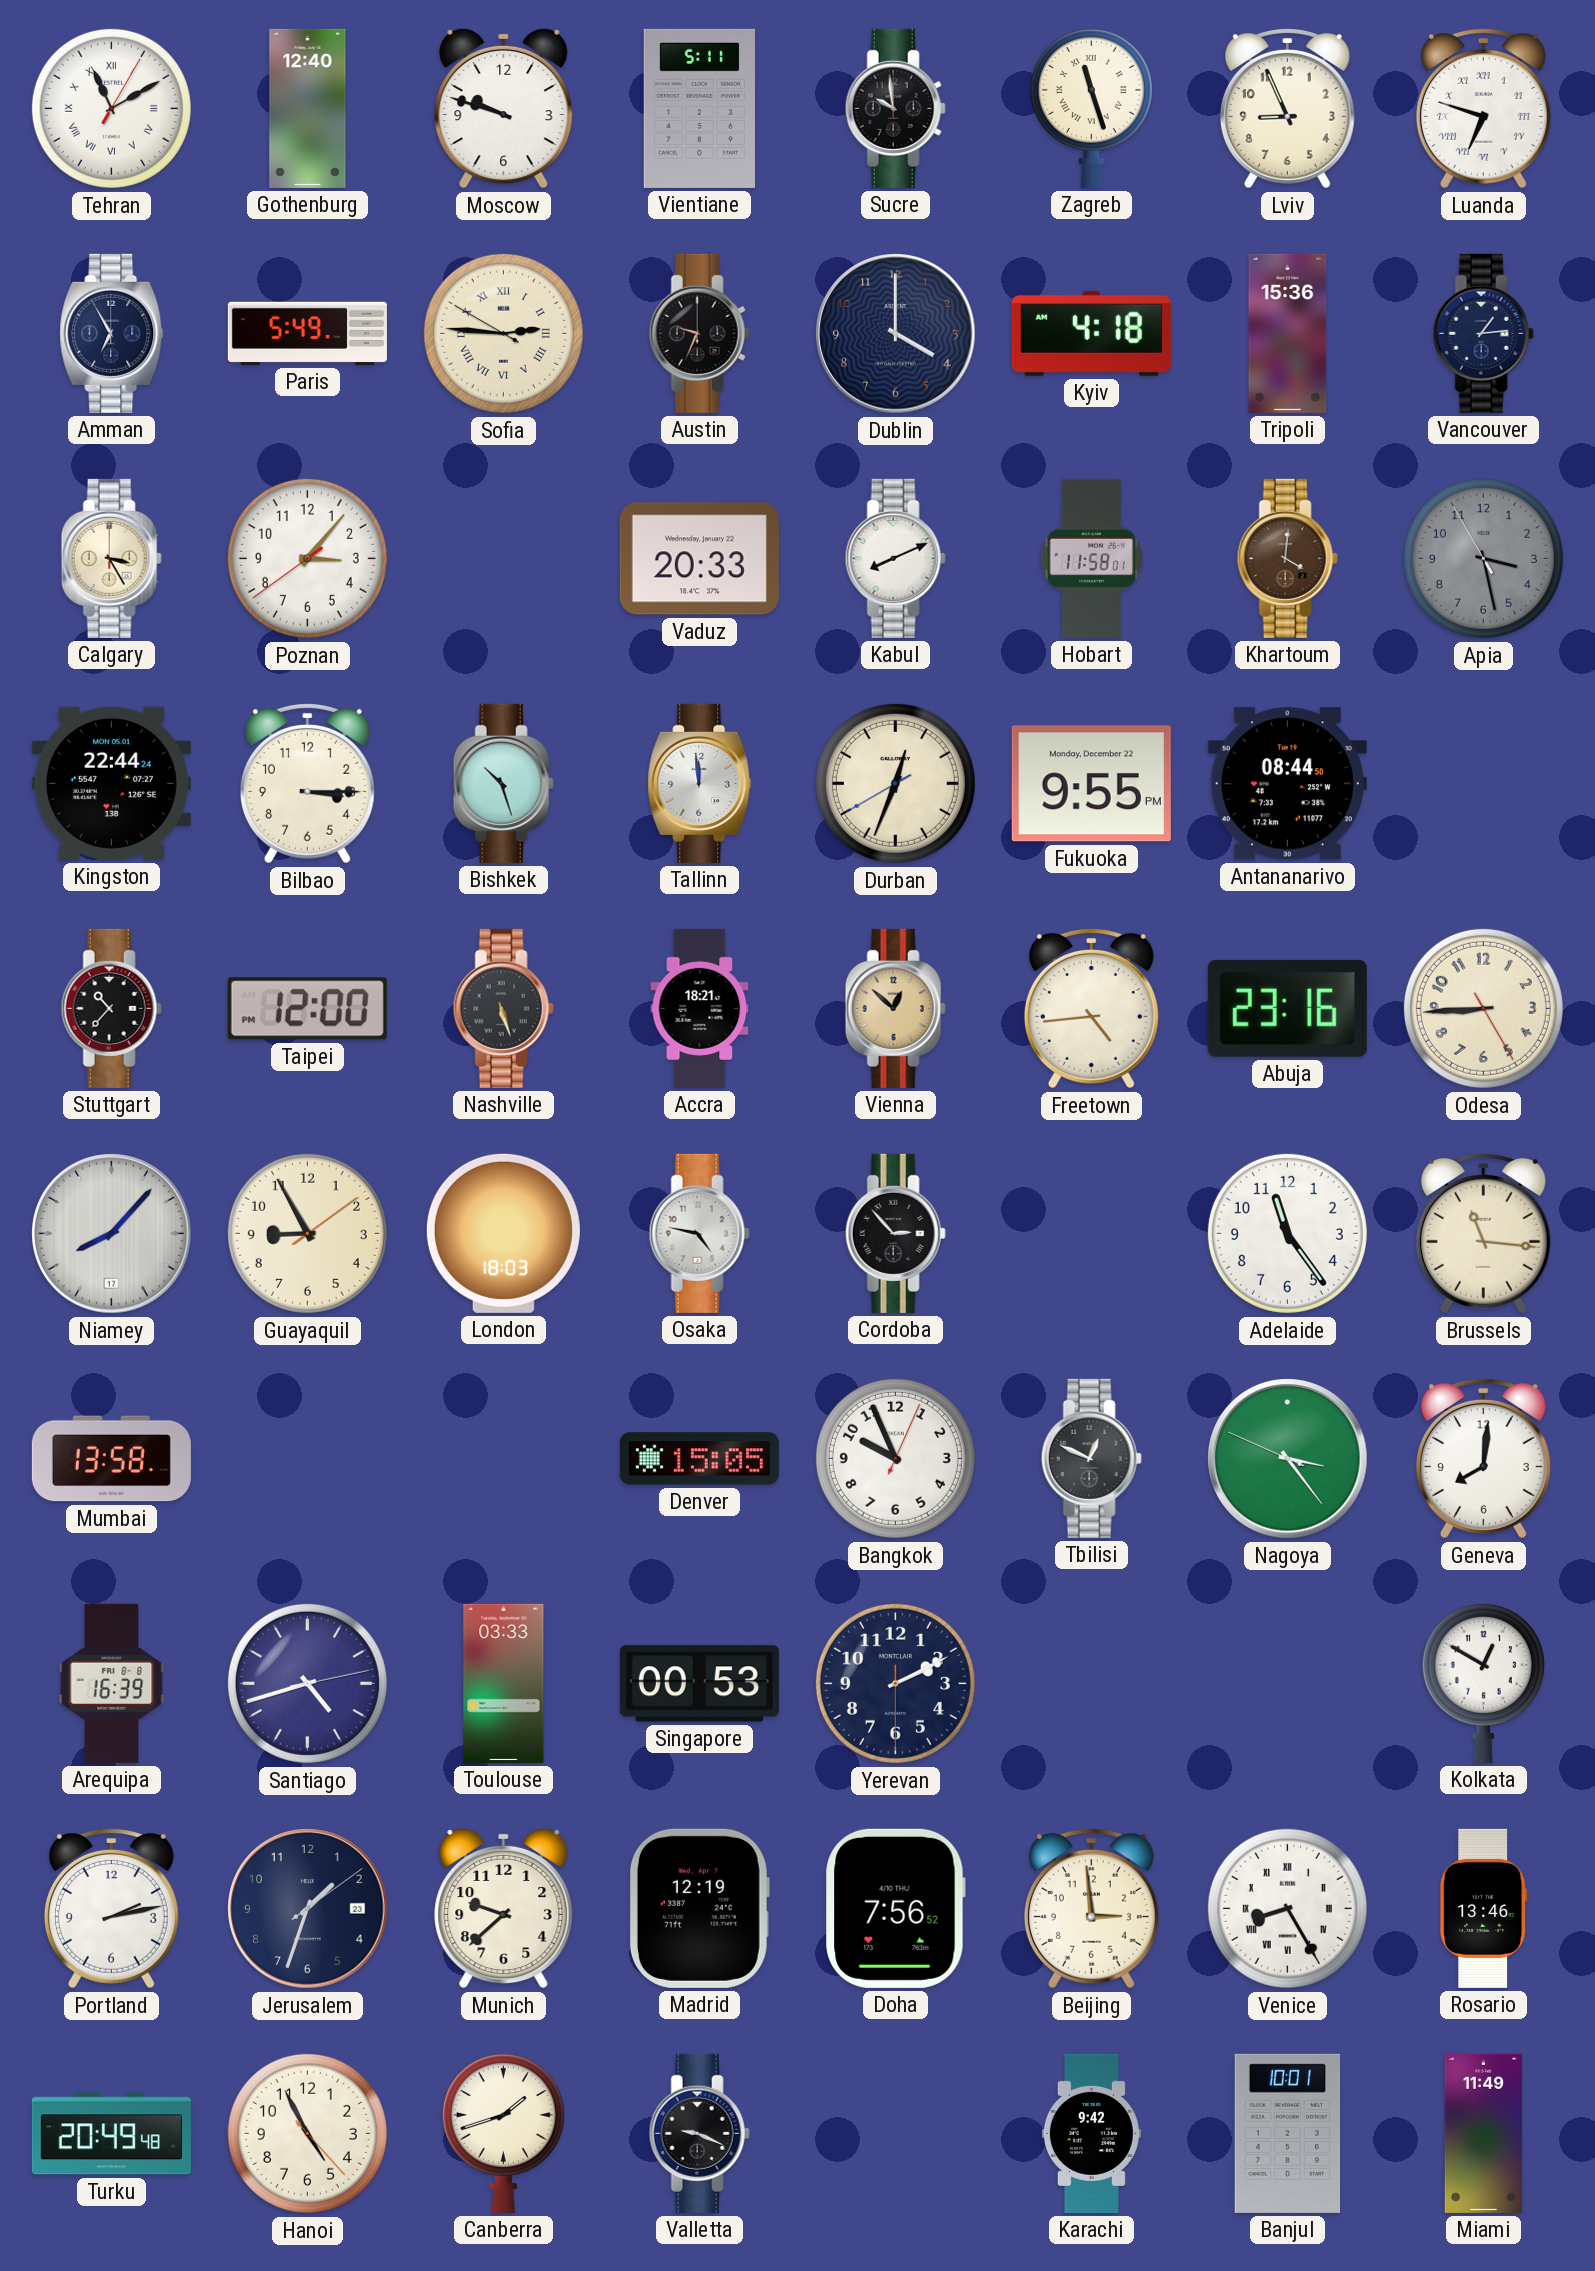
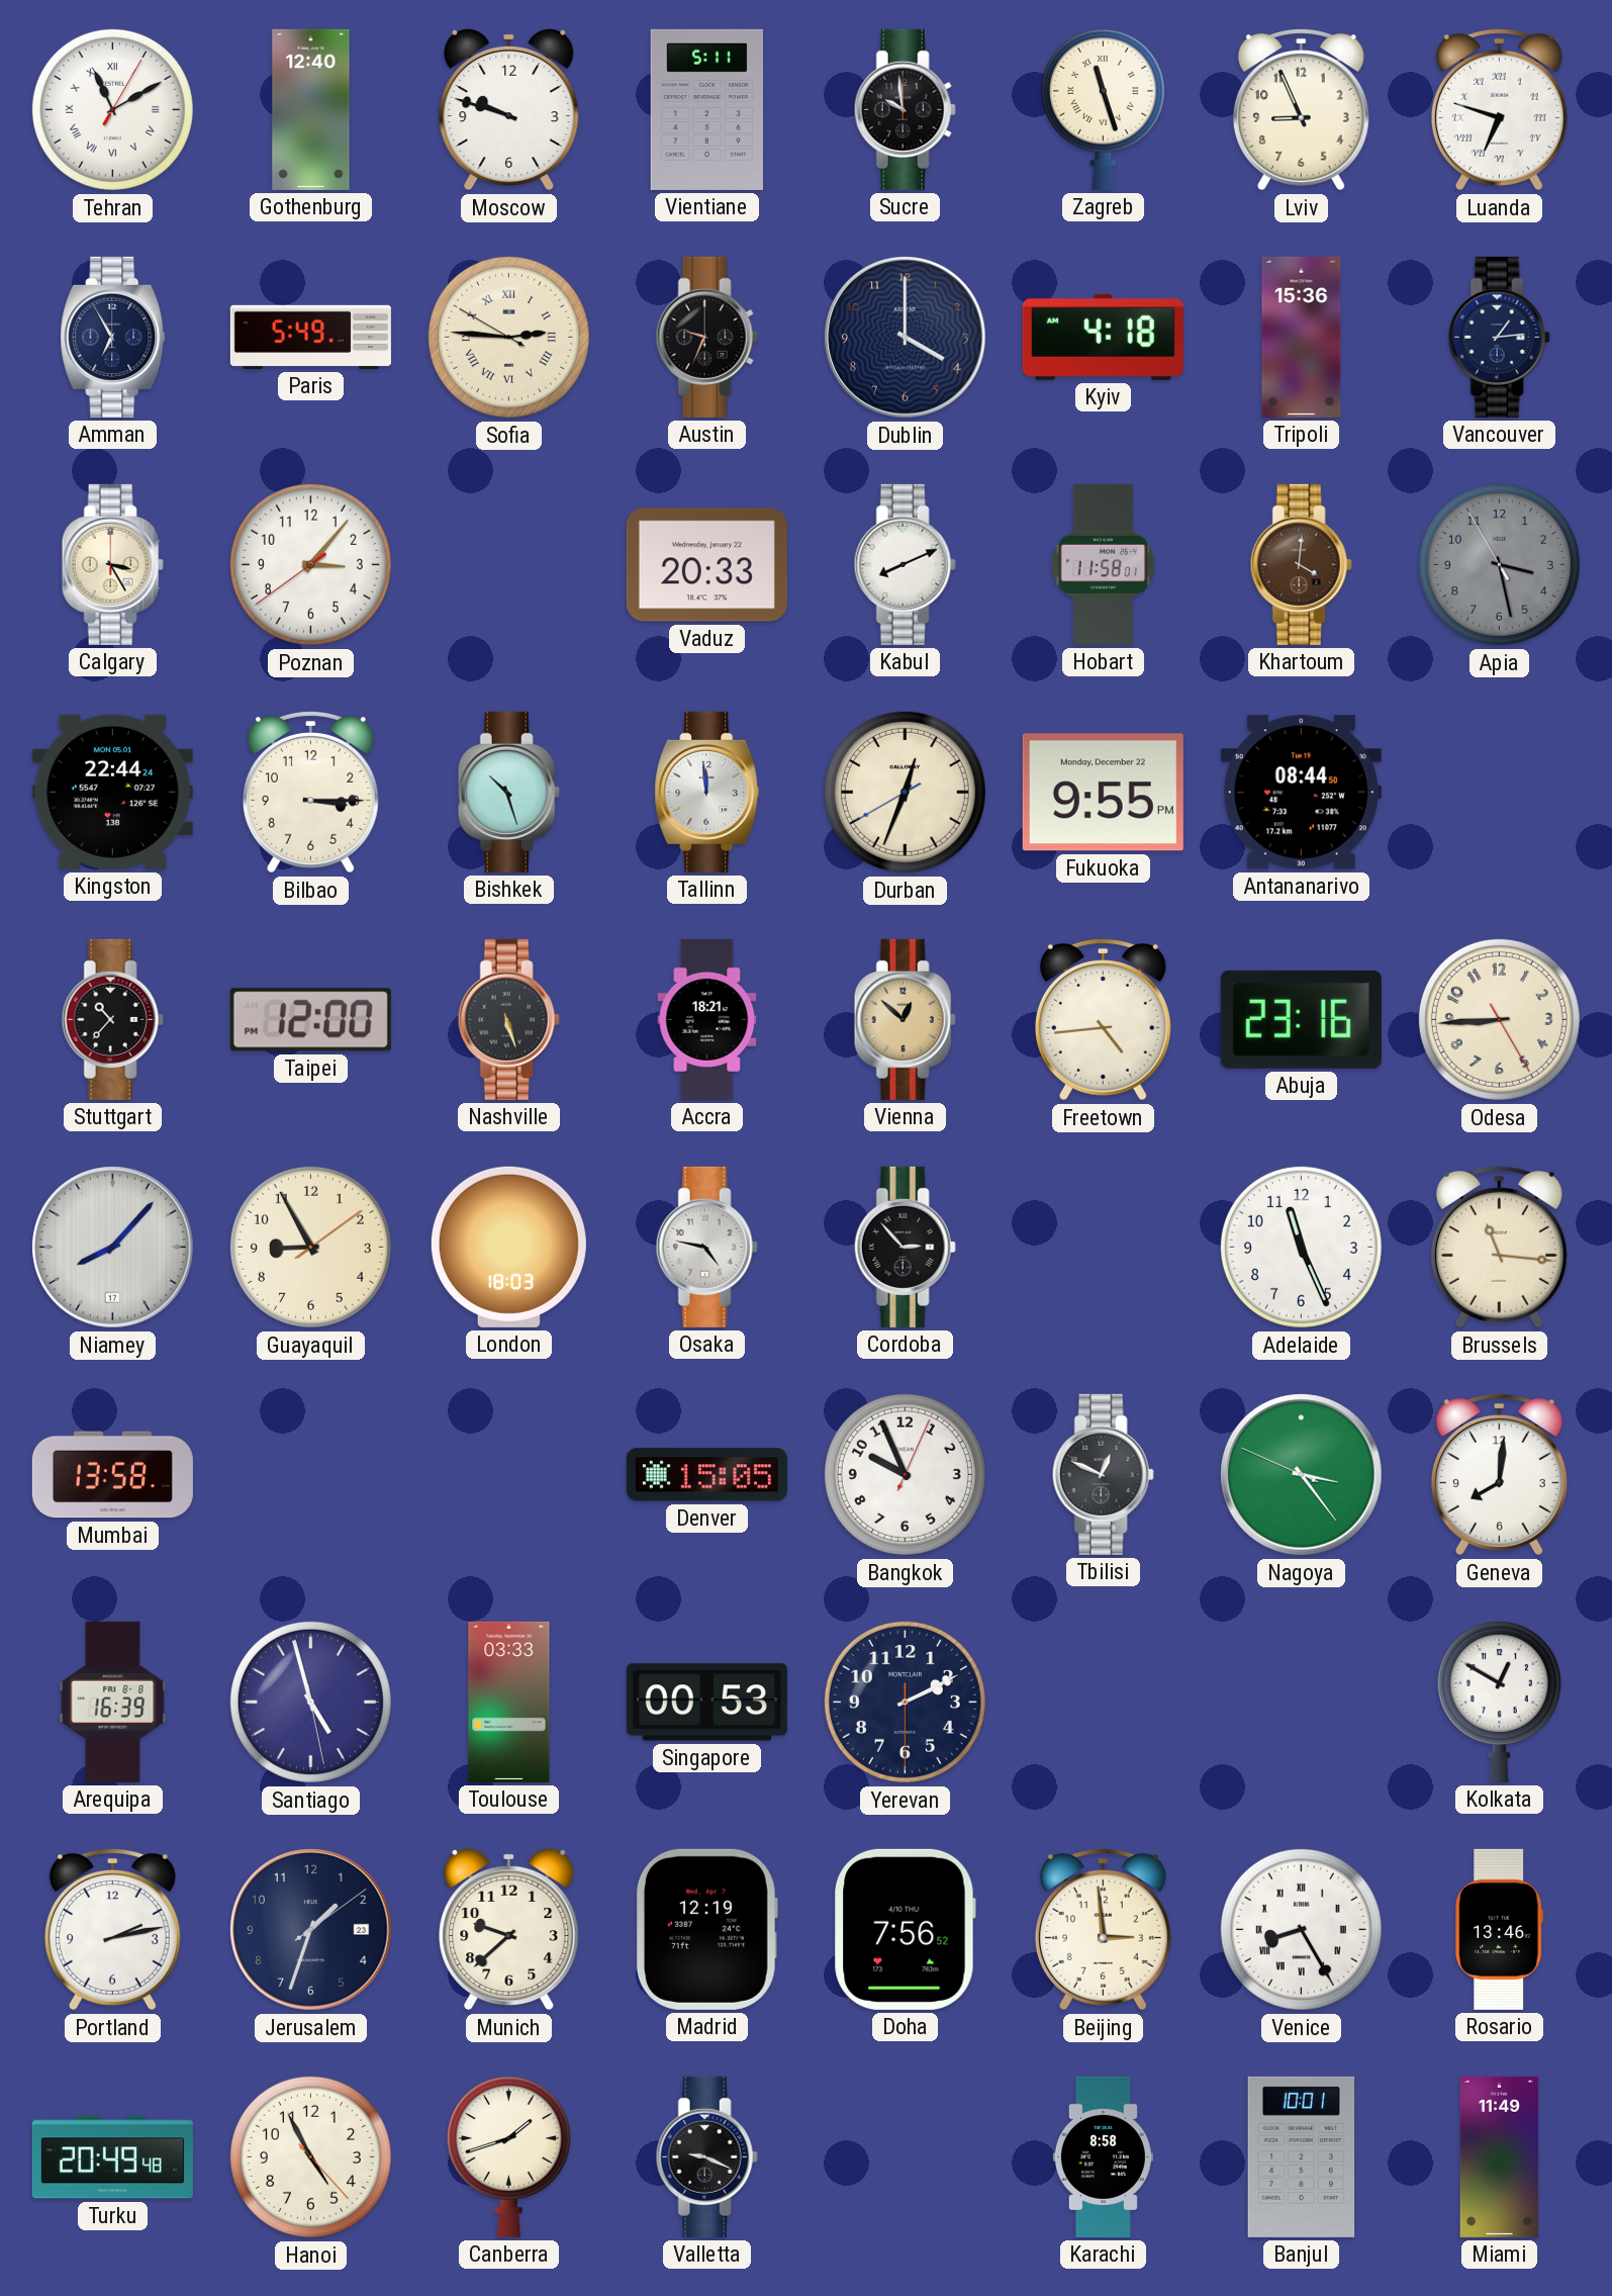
Adelaide: 11:24 -> 11:26 (1301, 1247)
Santiago: 4:42 -> 4:57 (310, 1702)
Karachi: 9:42 -> 8:58 (1103, 2156)
